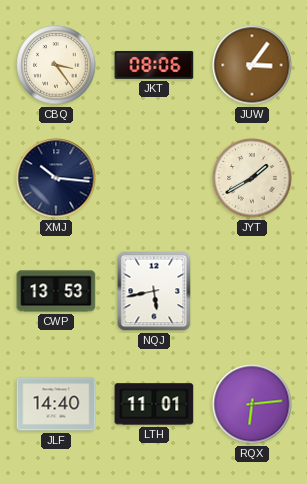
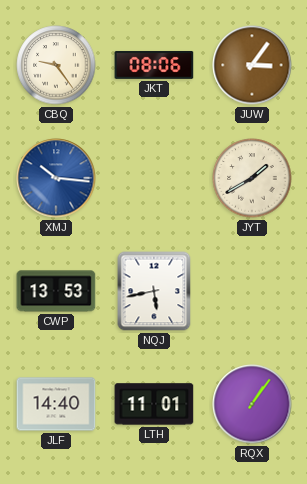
CBQ: 3:24 -> 9:24 (56, 65)
XMJ dial: navy -> blue (56, 178)
RQX: 6:14 -> 1:06 (252, 404)
